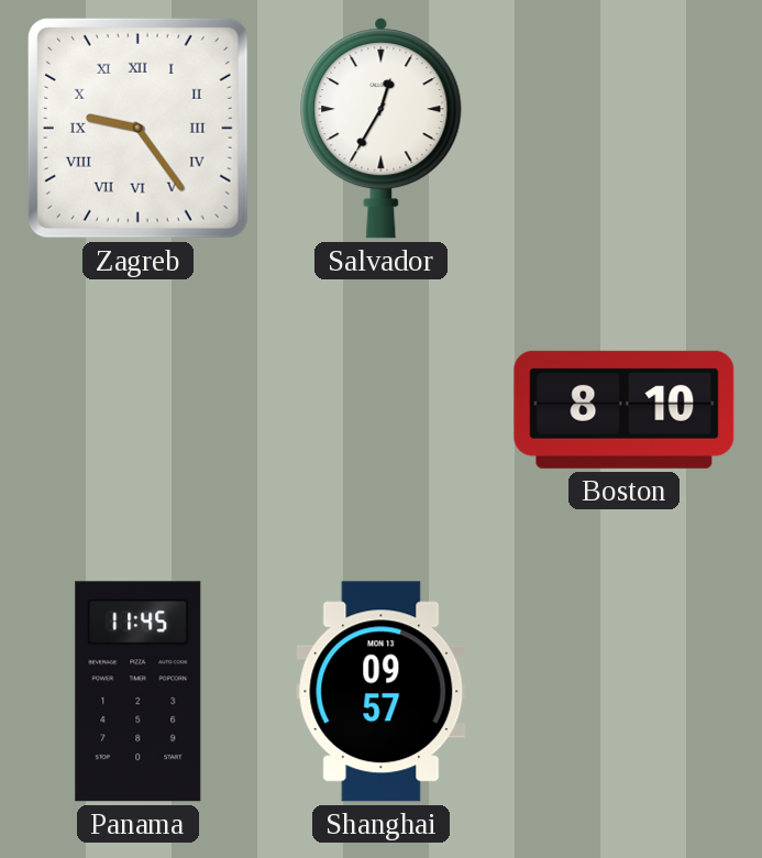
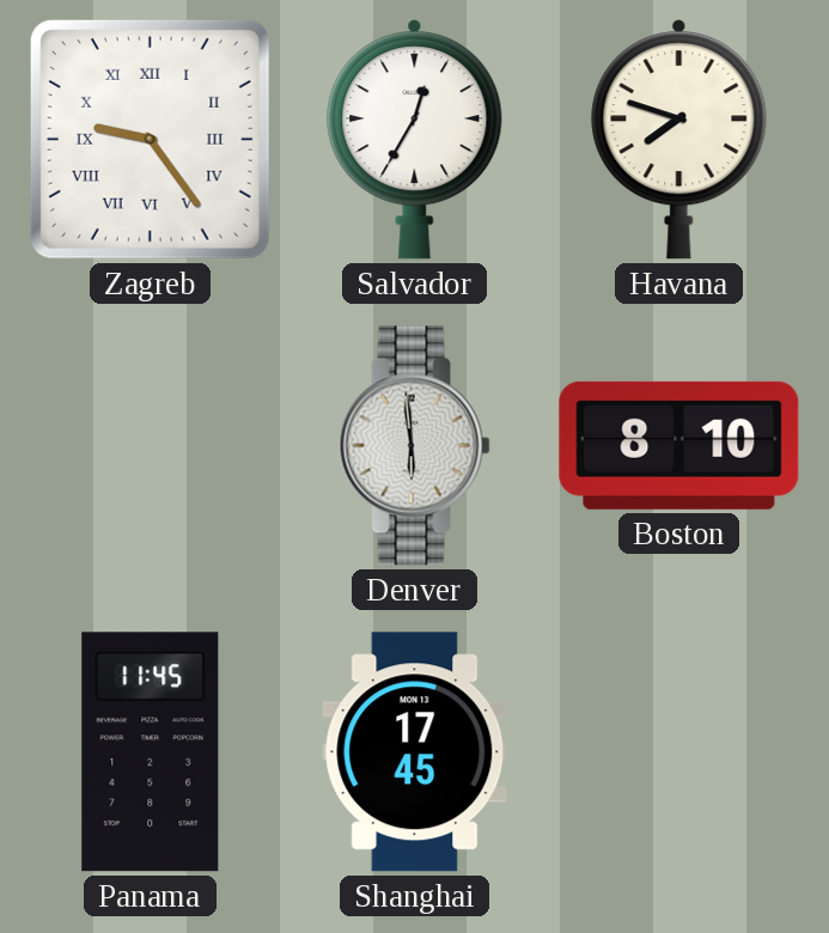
Havana: none -> 7:48 (679, 140)
Denver: none -> 5:59 (414, 446)
Shanghai: 09:57 -> 17:45 (415, 752)
